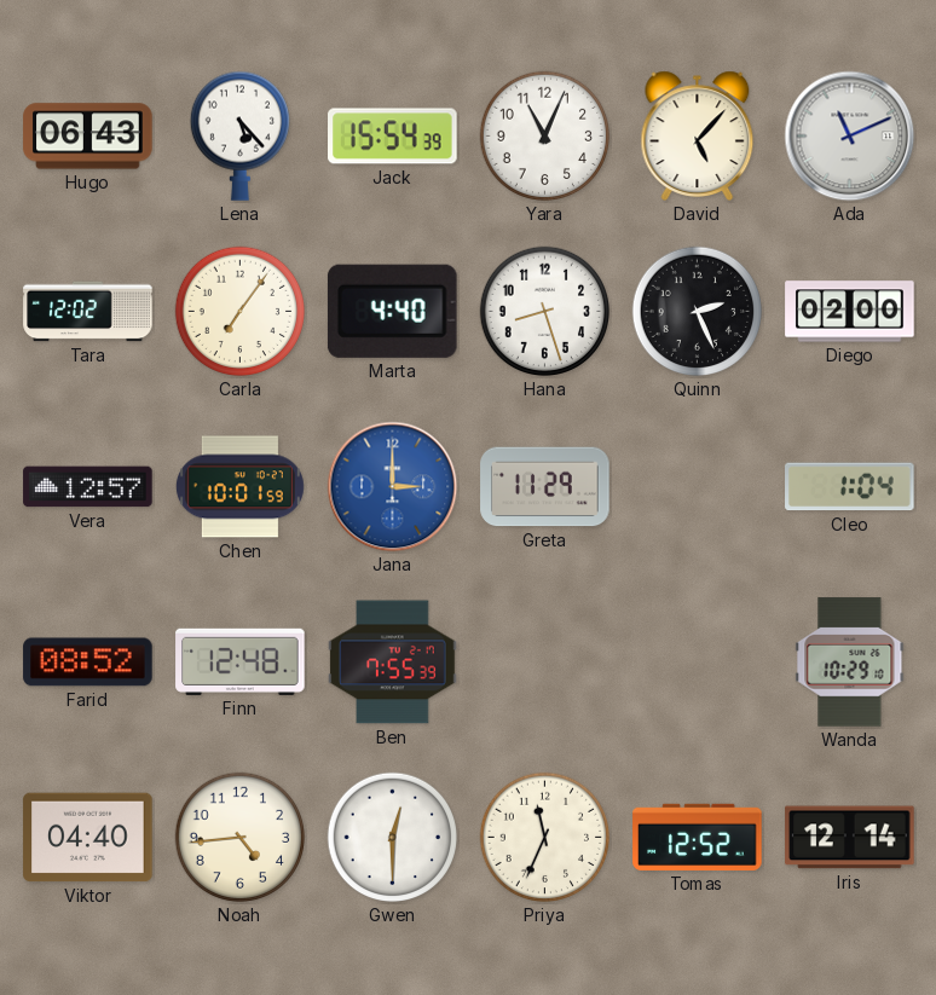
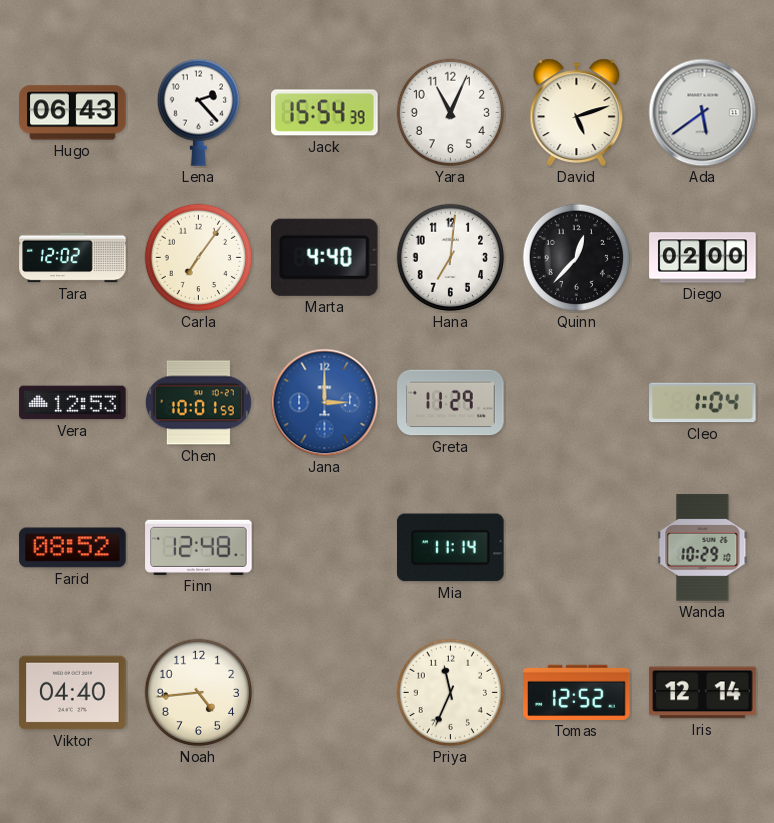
Lena: 5:23 -> 2:23 (198, 112)
David: 5:07 -> 5:12 (577, 112)
Ada: 11:11 -> 5:39 (703, 113)
Hana: 8:27 -> 7:01 (451, 258)
Quinn: 2:26 -> 12:37 (577, 258)
Vera: 12:57 -> 12:53 (73, 403)
Ben: 7:55 -> none (393, 663)
Mia: none -> 11:14 (451, 548)
Gwen: 12:30 -> none (393, 838)
